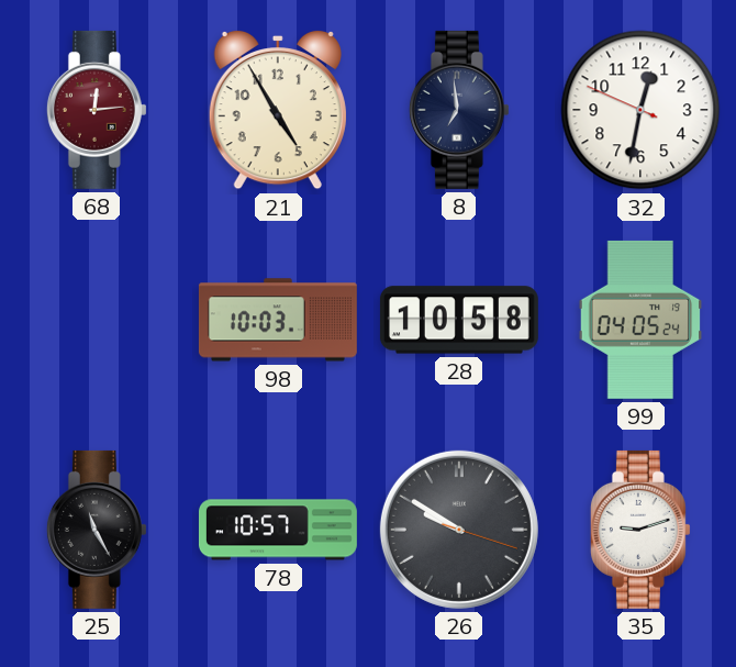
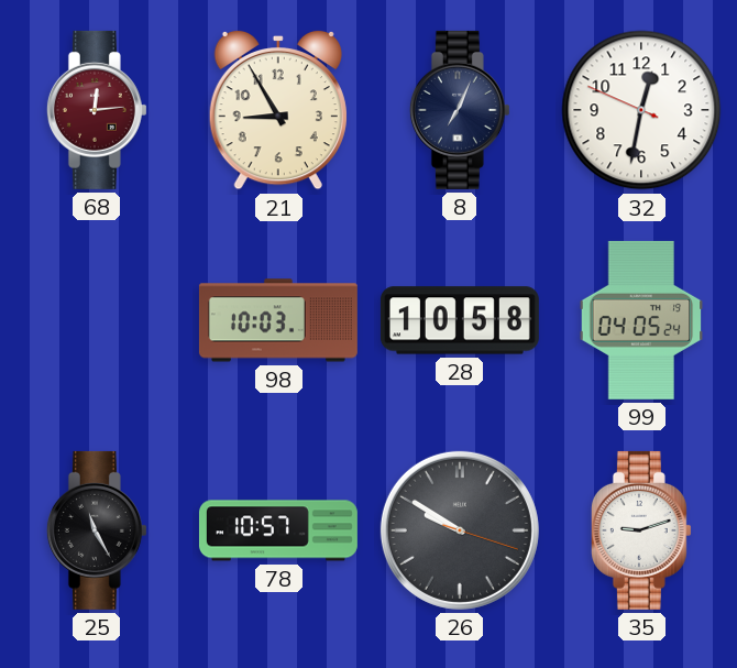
21: 4:55 -> 8:55 (278, 110)
8: 6:59 -> 7:04 (460, 110)
